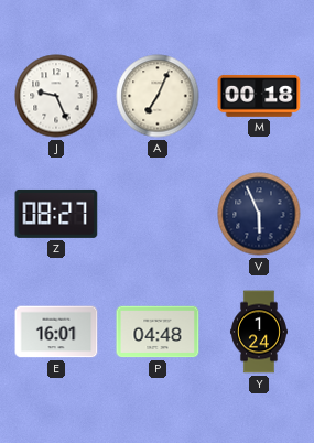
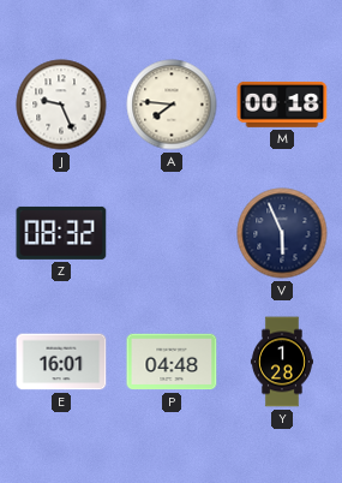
A: 7:04 -> 7:46 (172, 105)
Z: 08:27 -> 08:32 (61, 233)
Y: 1:24 -> 1:28 (282, 362)
